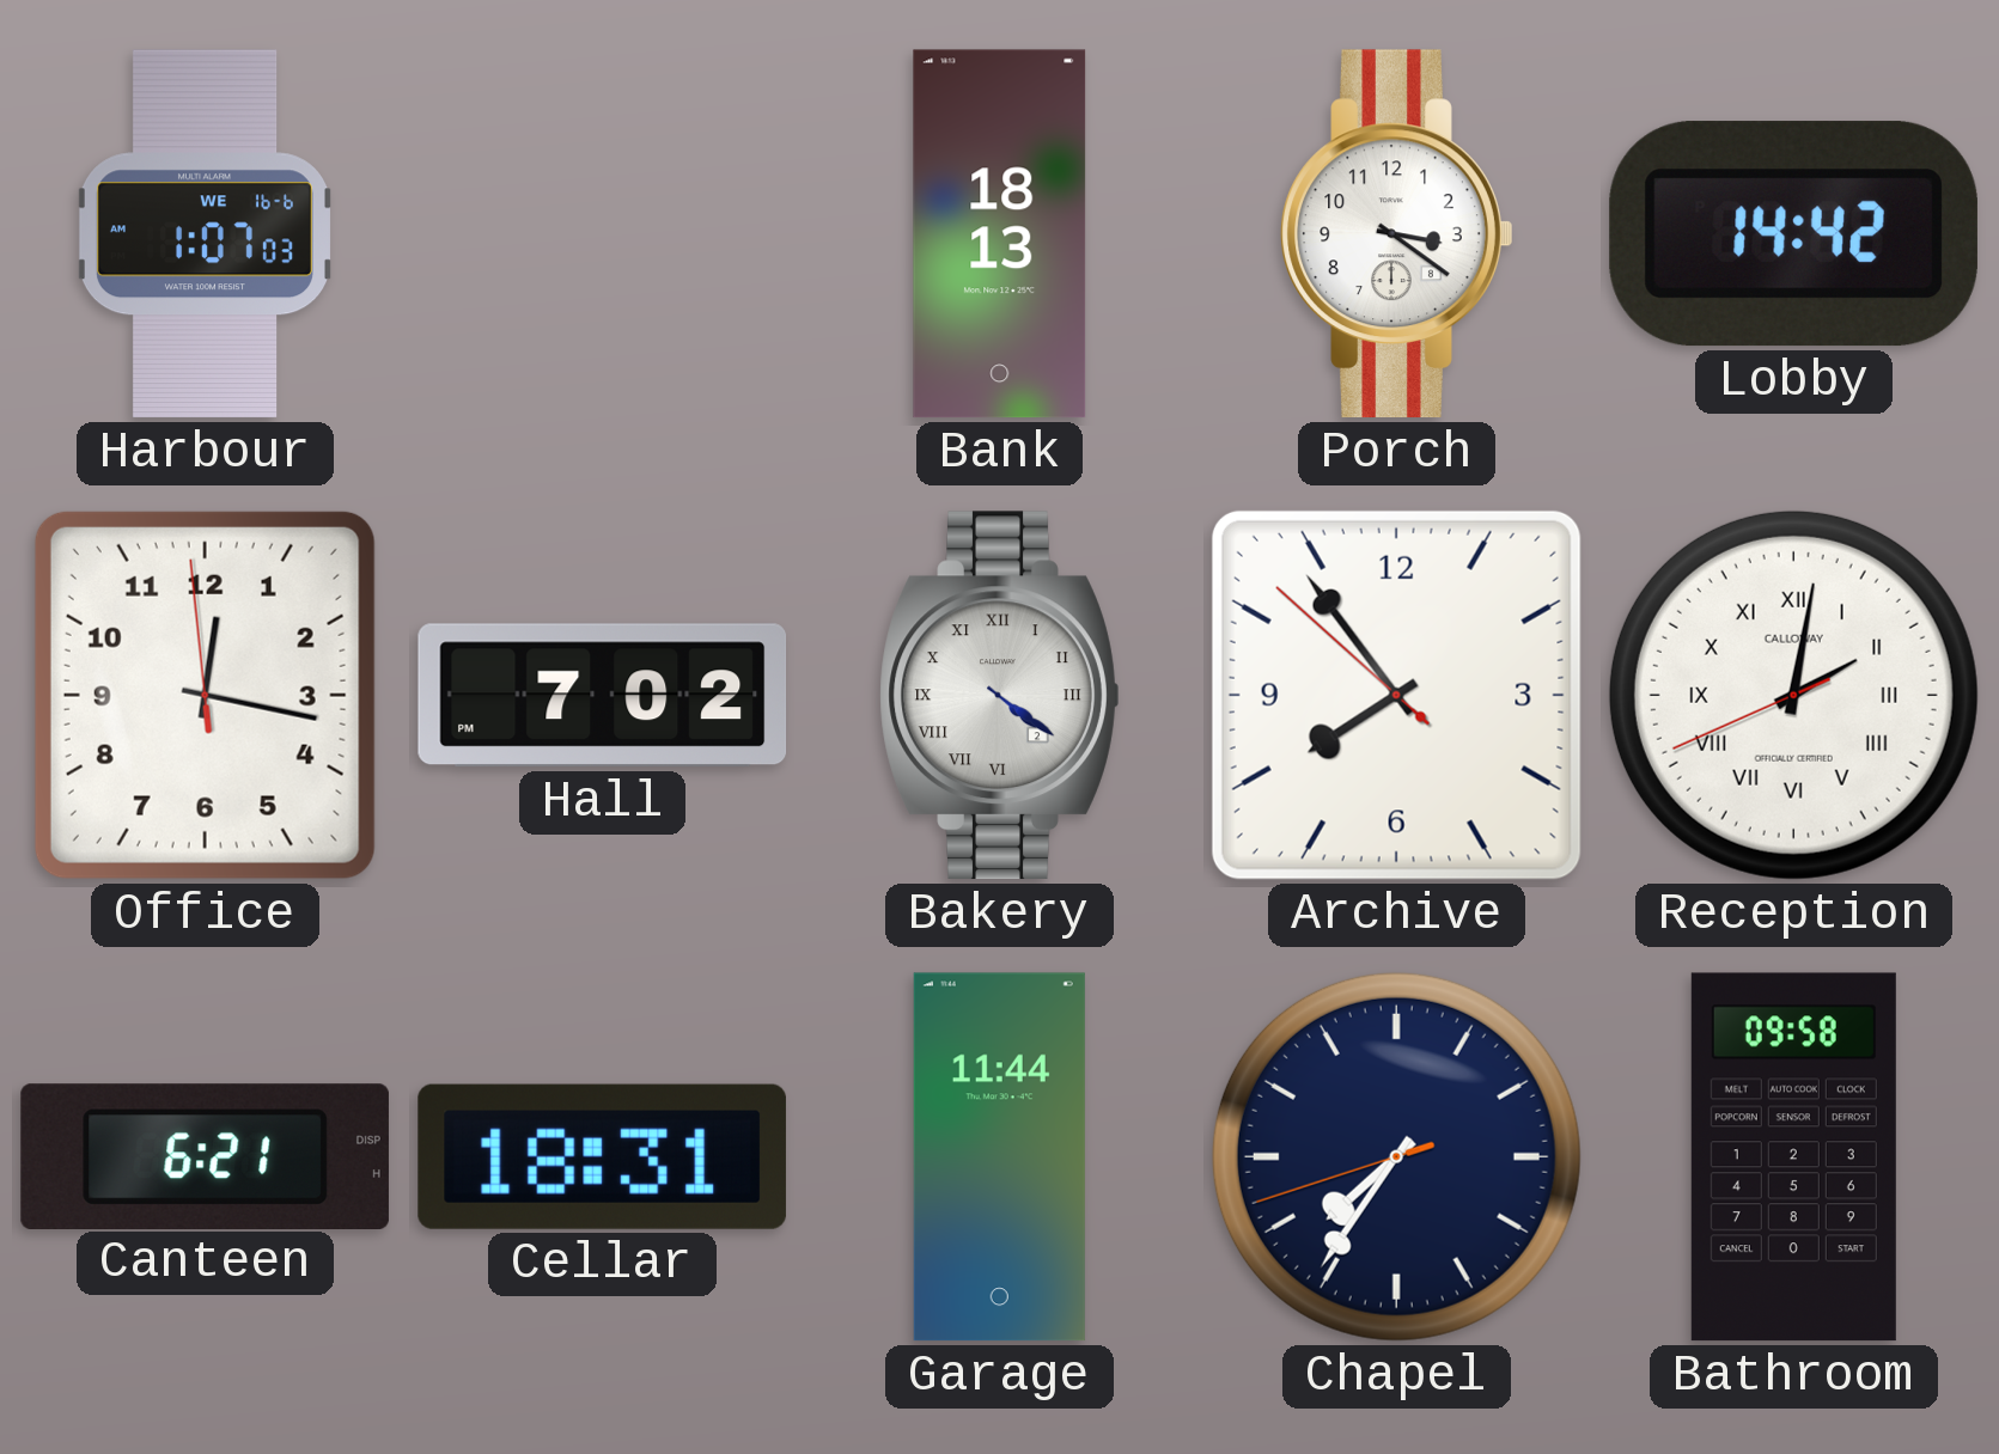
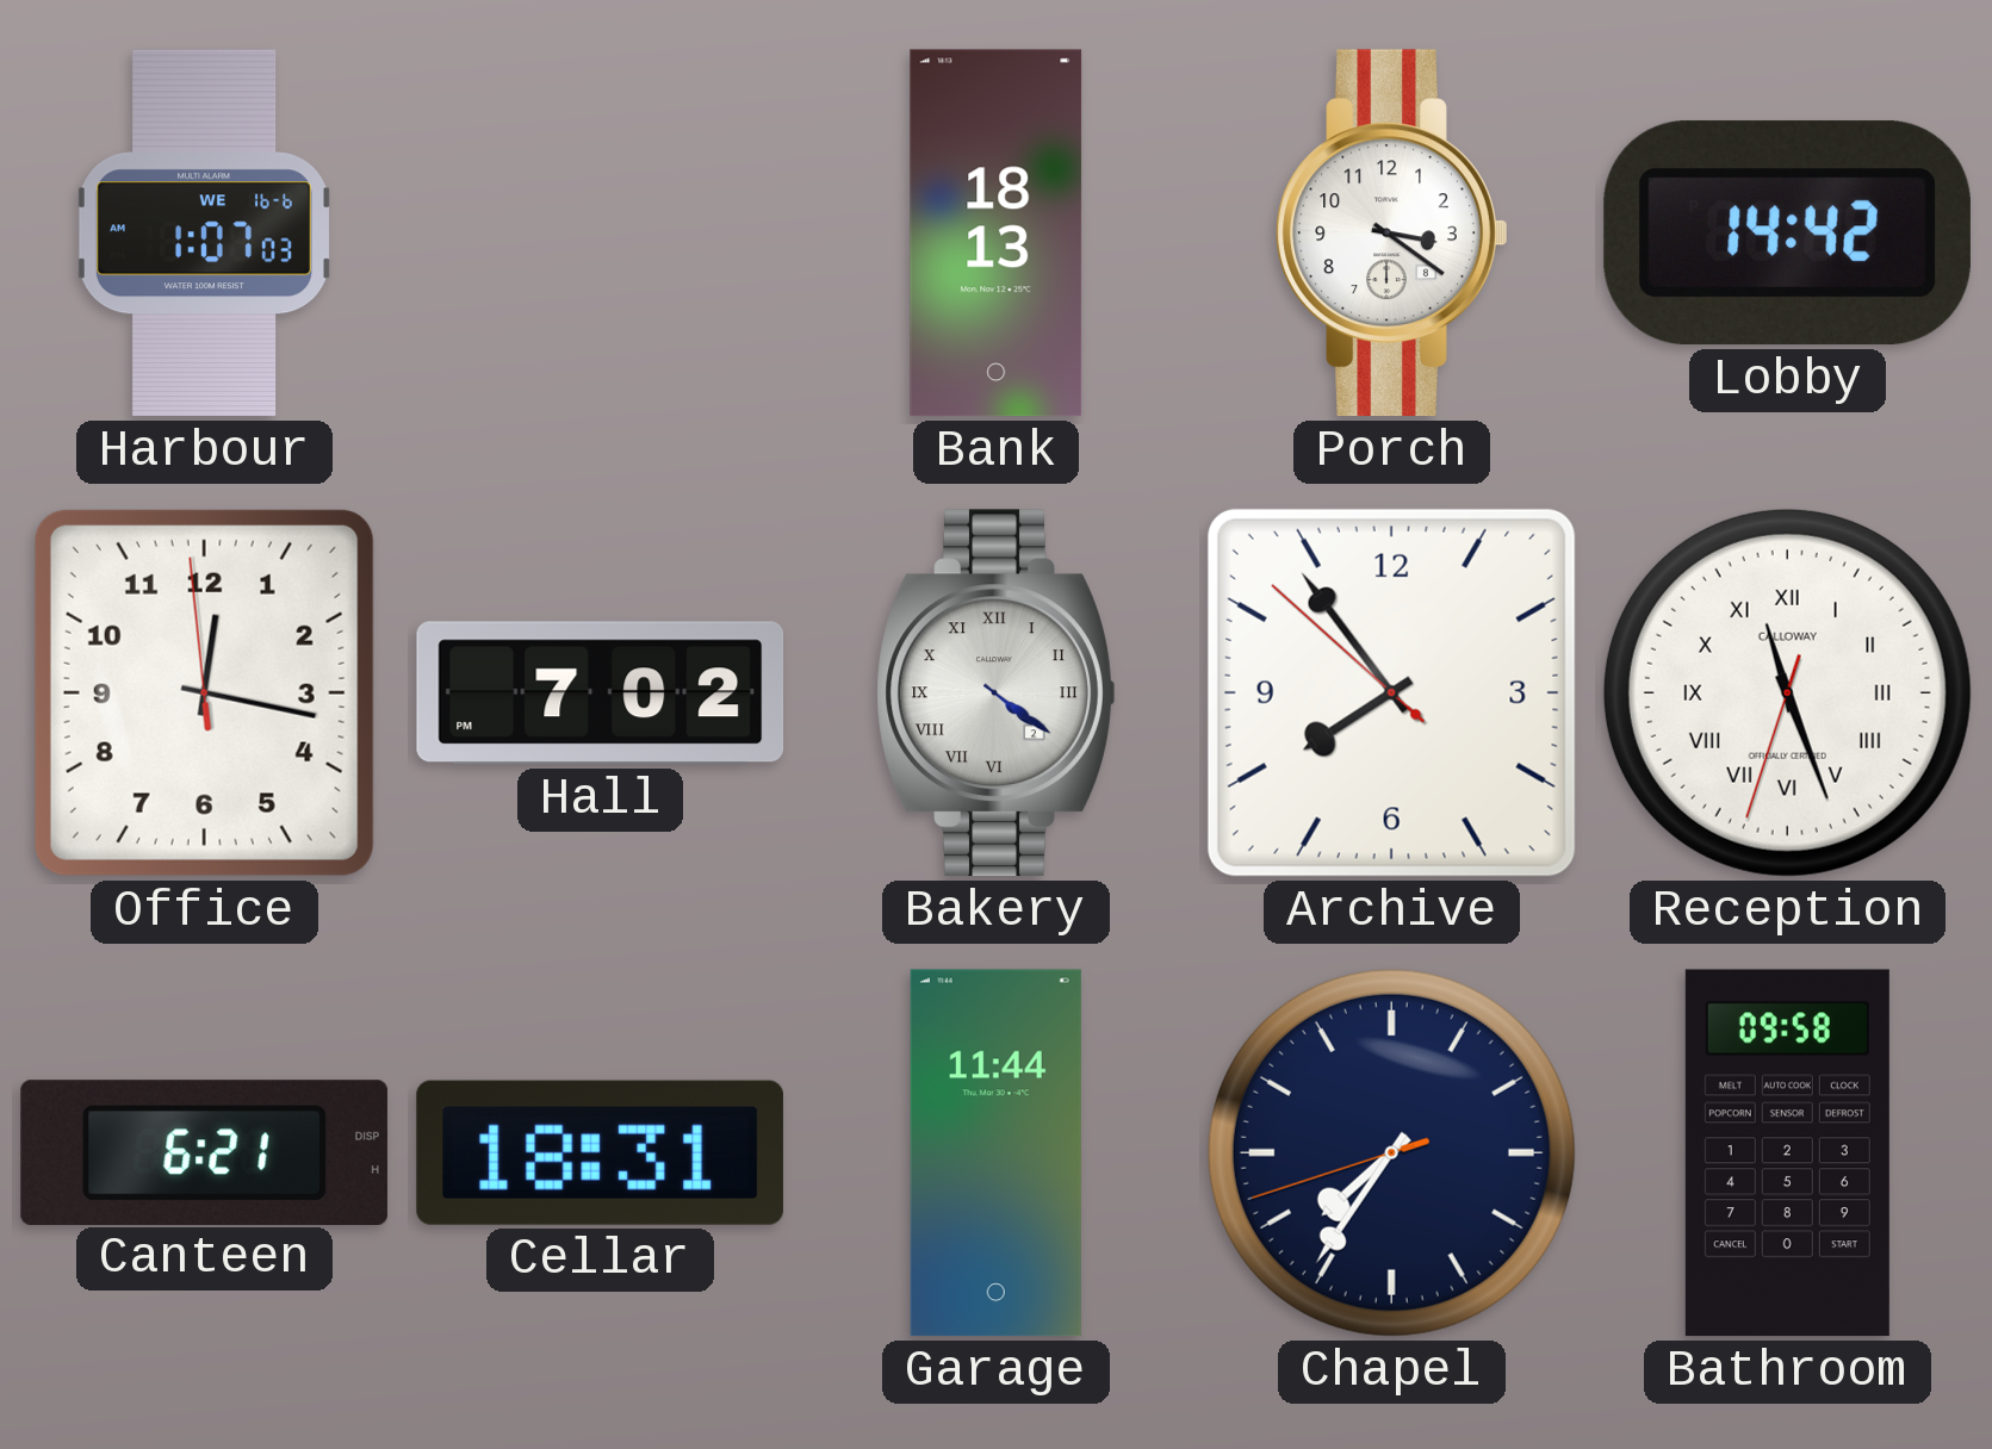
Reception: 2:01 -> 11:26 (1787, 692)
